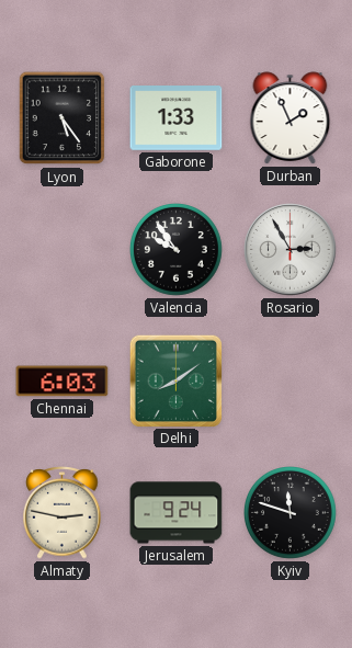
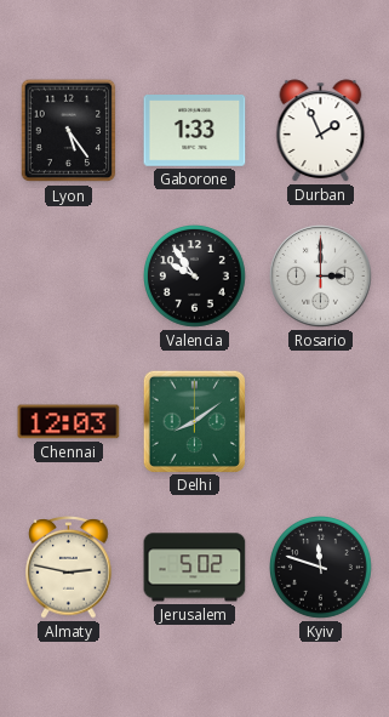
Rosario: 2:55 -> 3:00 (321, 277)
Chennai: 6:03 -> 12:03 (69, 422)
Jerusalem: 9:24 -> 5:02 (195, 568)
